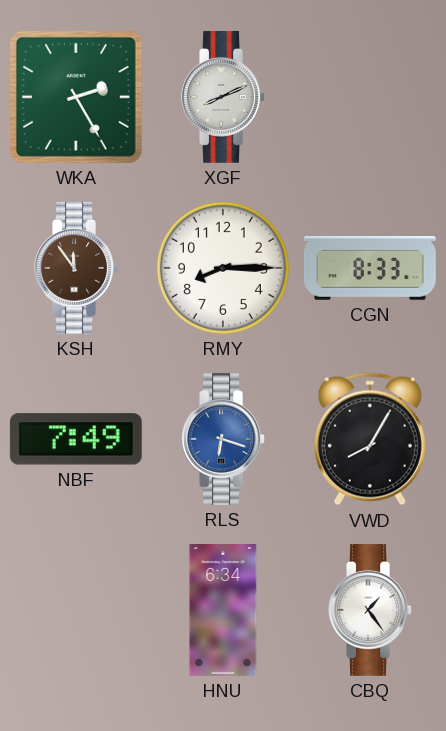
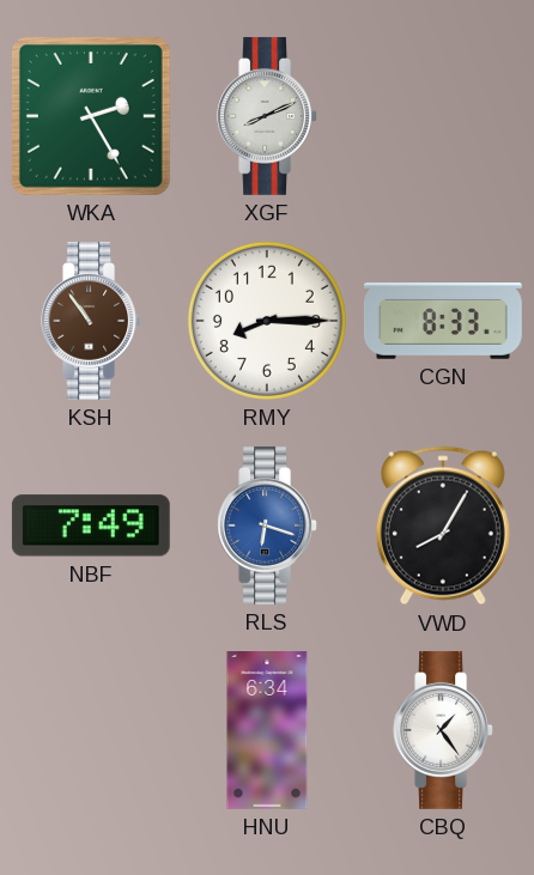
KSH: 11:54 -> 10:54 (91, 321)
